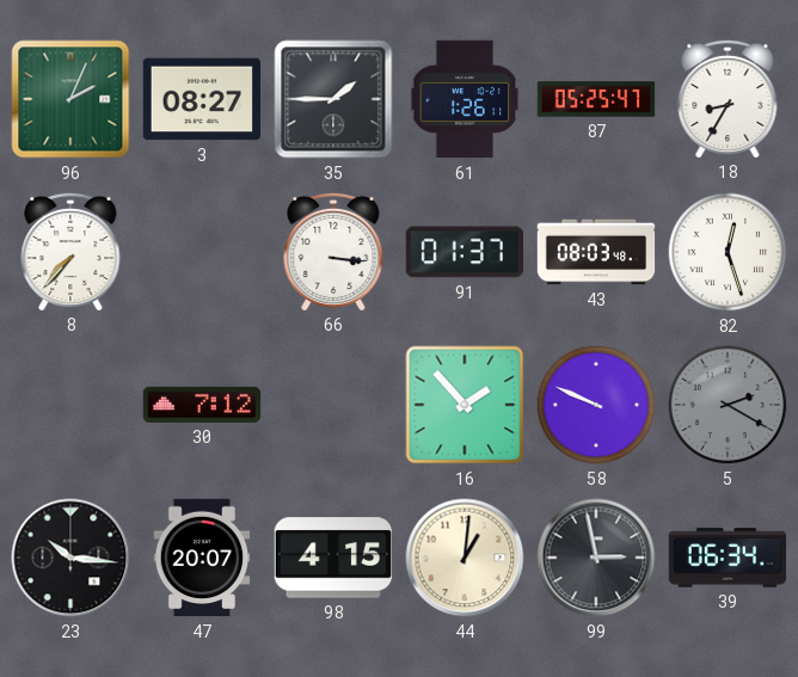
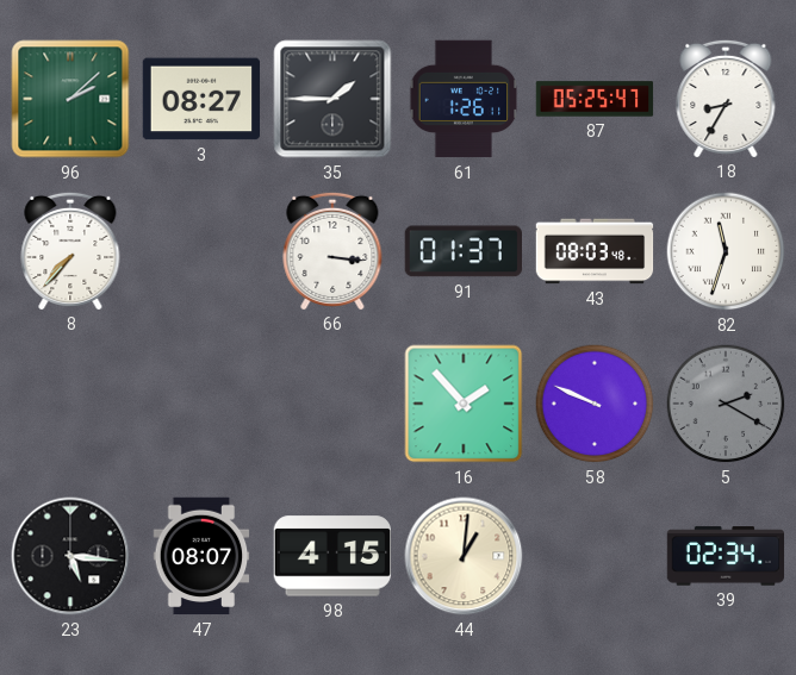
96: 2:04 -> 2:08 (70, 99)
82: 12:27 -> 11:33 (726, 251)
30: 7:12 -> none (202, 405)
23: 10:16 -> 5:16 (70, 556)
47: 20:07 -> 08:07 (201, 556)
99: 2:58 -> none (596, 558)
39: 06:34 -> 02:34 (726, 556)
